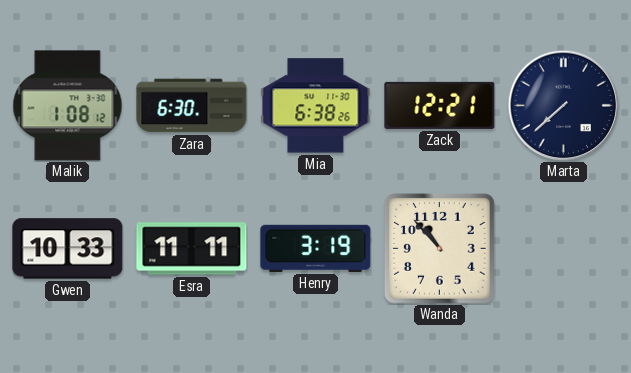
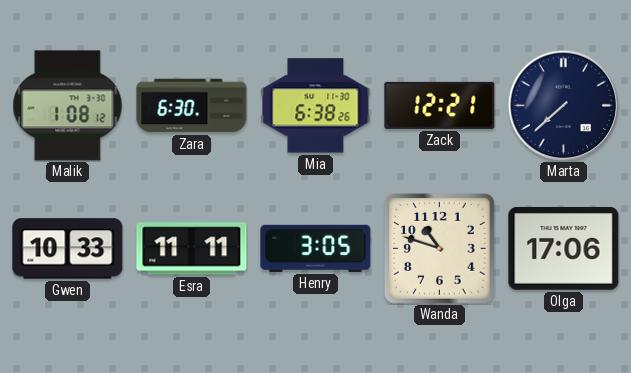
Henry: 3:19 -> 3:05 (316, 248)
Wanda: 10:53 -> 10:48 (440, 249)
Olga: none -> 17:06 (564, 248)
